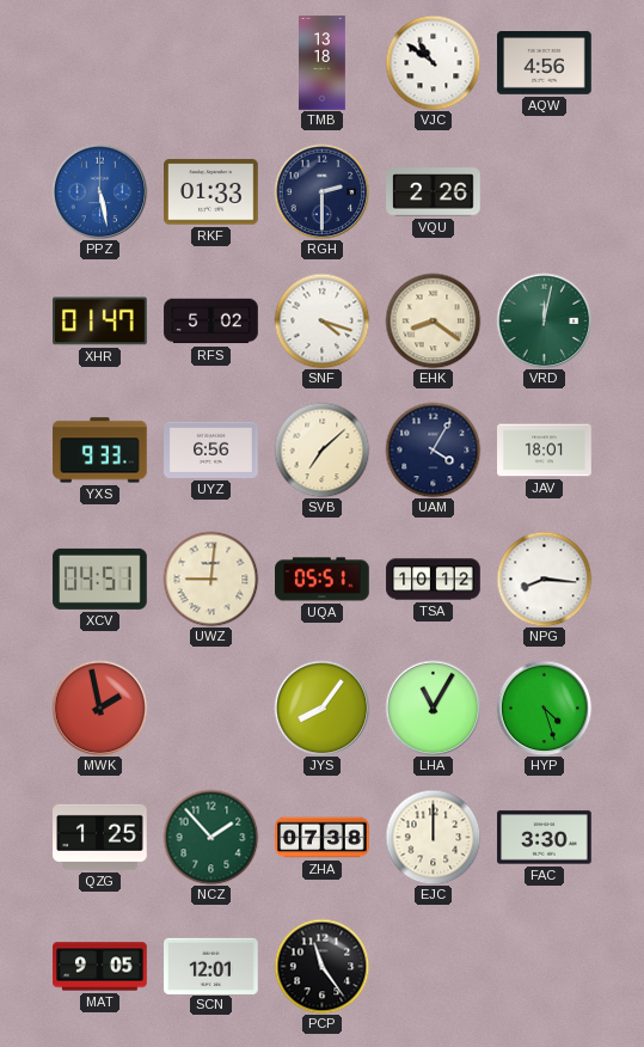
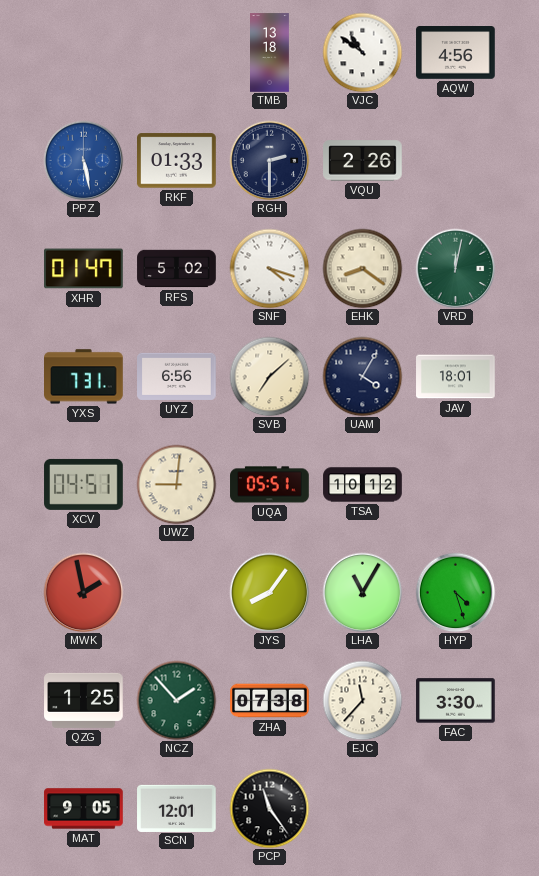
YXS: 9:33 -> 7:31 (84, 377)
NPG: 8:16 -> none (544, 578)
EJC: 12:00 -> 11:37 (362, 700)
